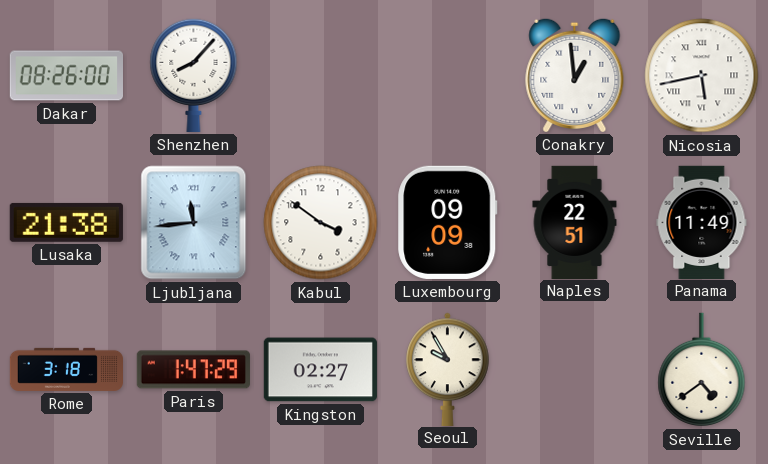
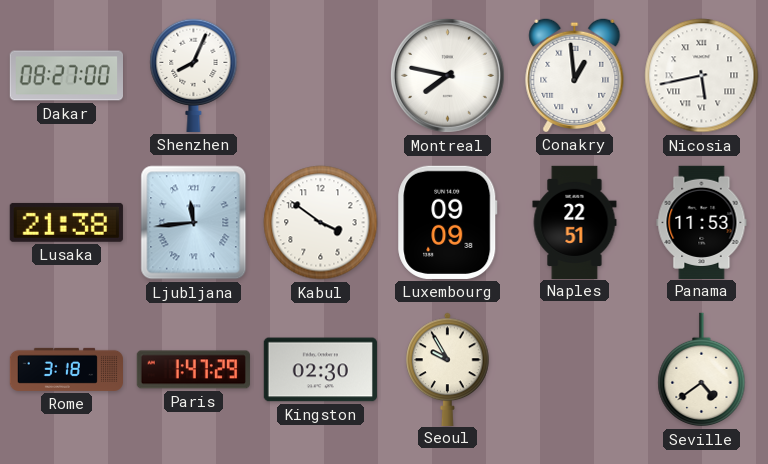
Dakar: 08:26 -> 08:27 (66, 76)
Shenzhen: 8:07 -> 8:04 (194, 75)
Montreal: none -> 7:47 (447, 75)
Panama: 11:49 -> 11:53 (702, 222)
Kingston: 02:27 -> 02:30 (320, 370)
